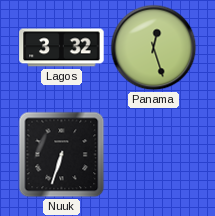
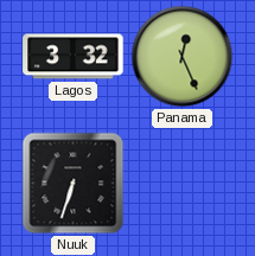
Panama: 12:27 -> 12:26 (183, 57)
